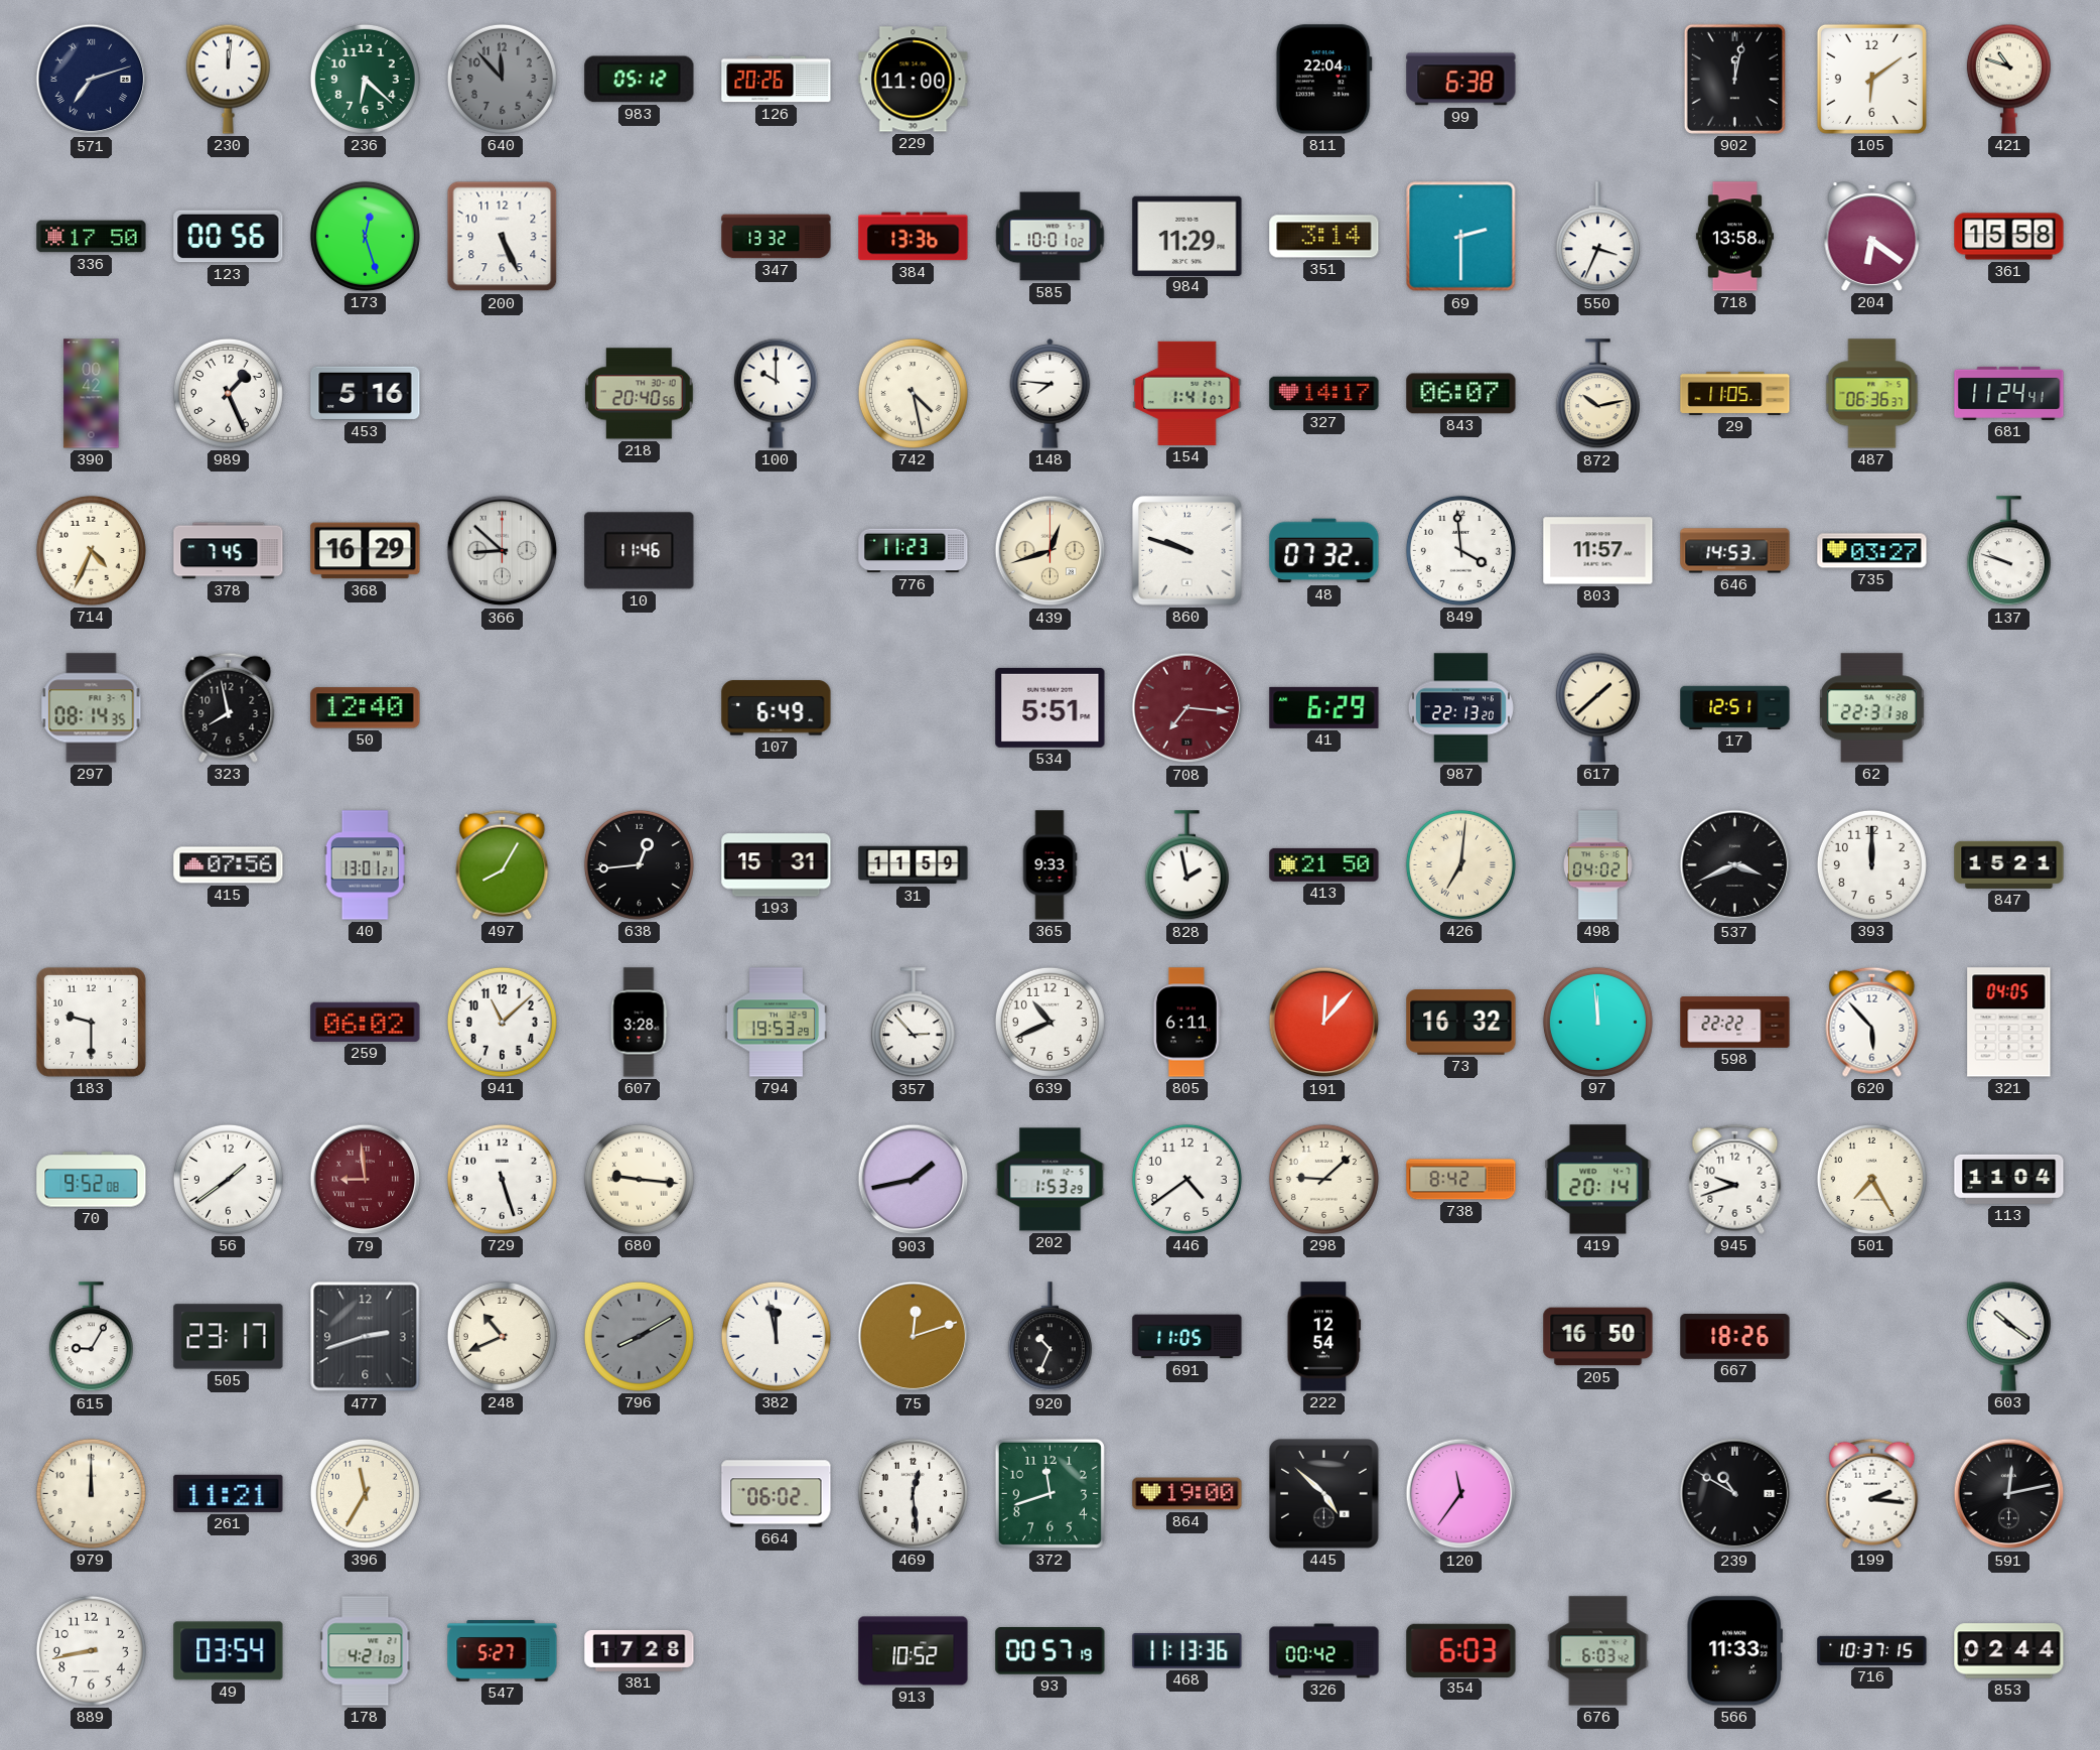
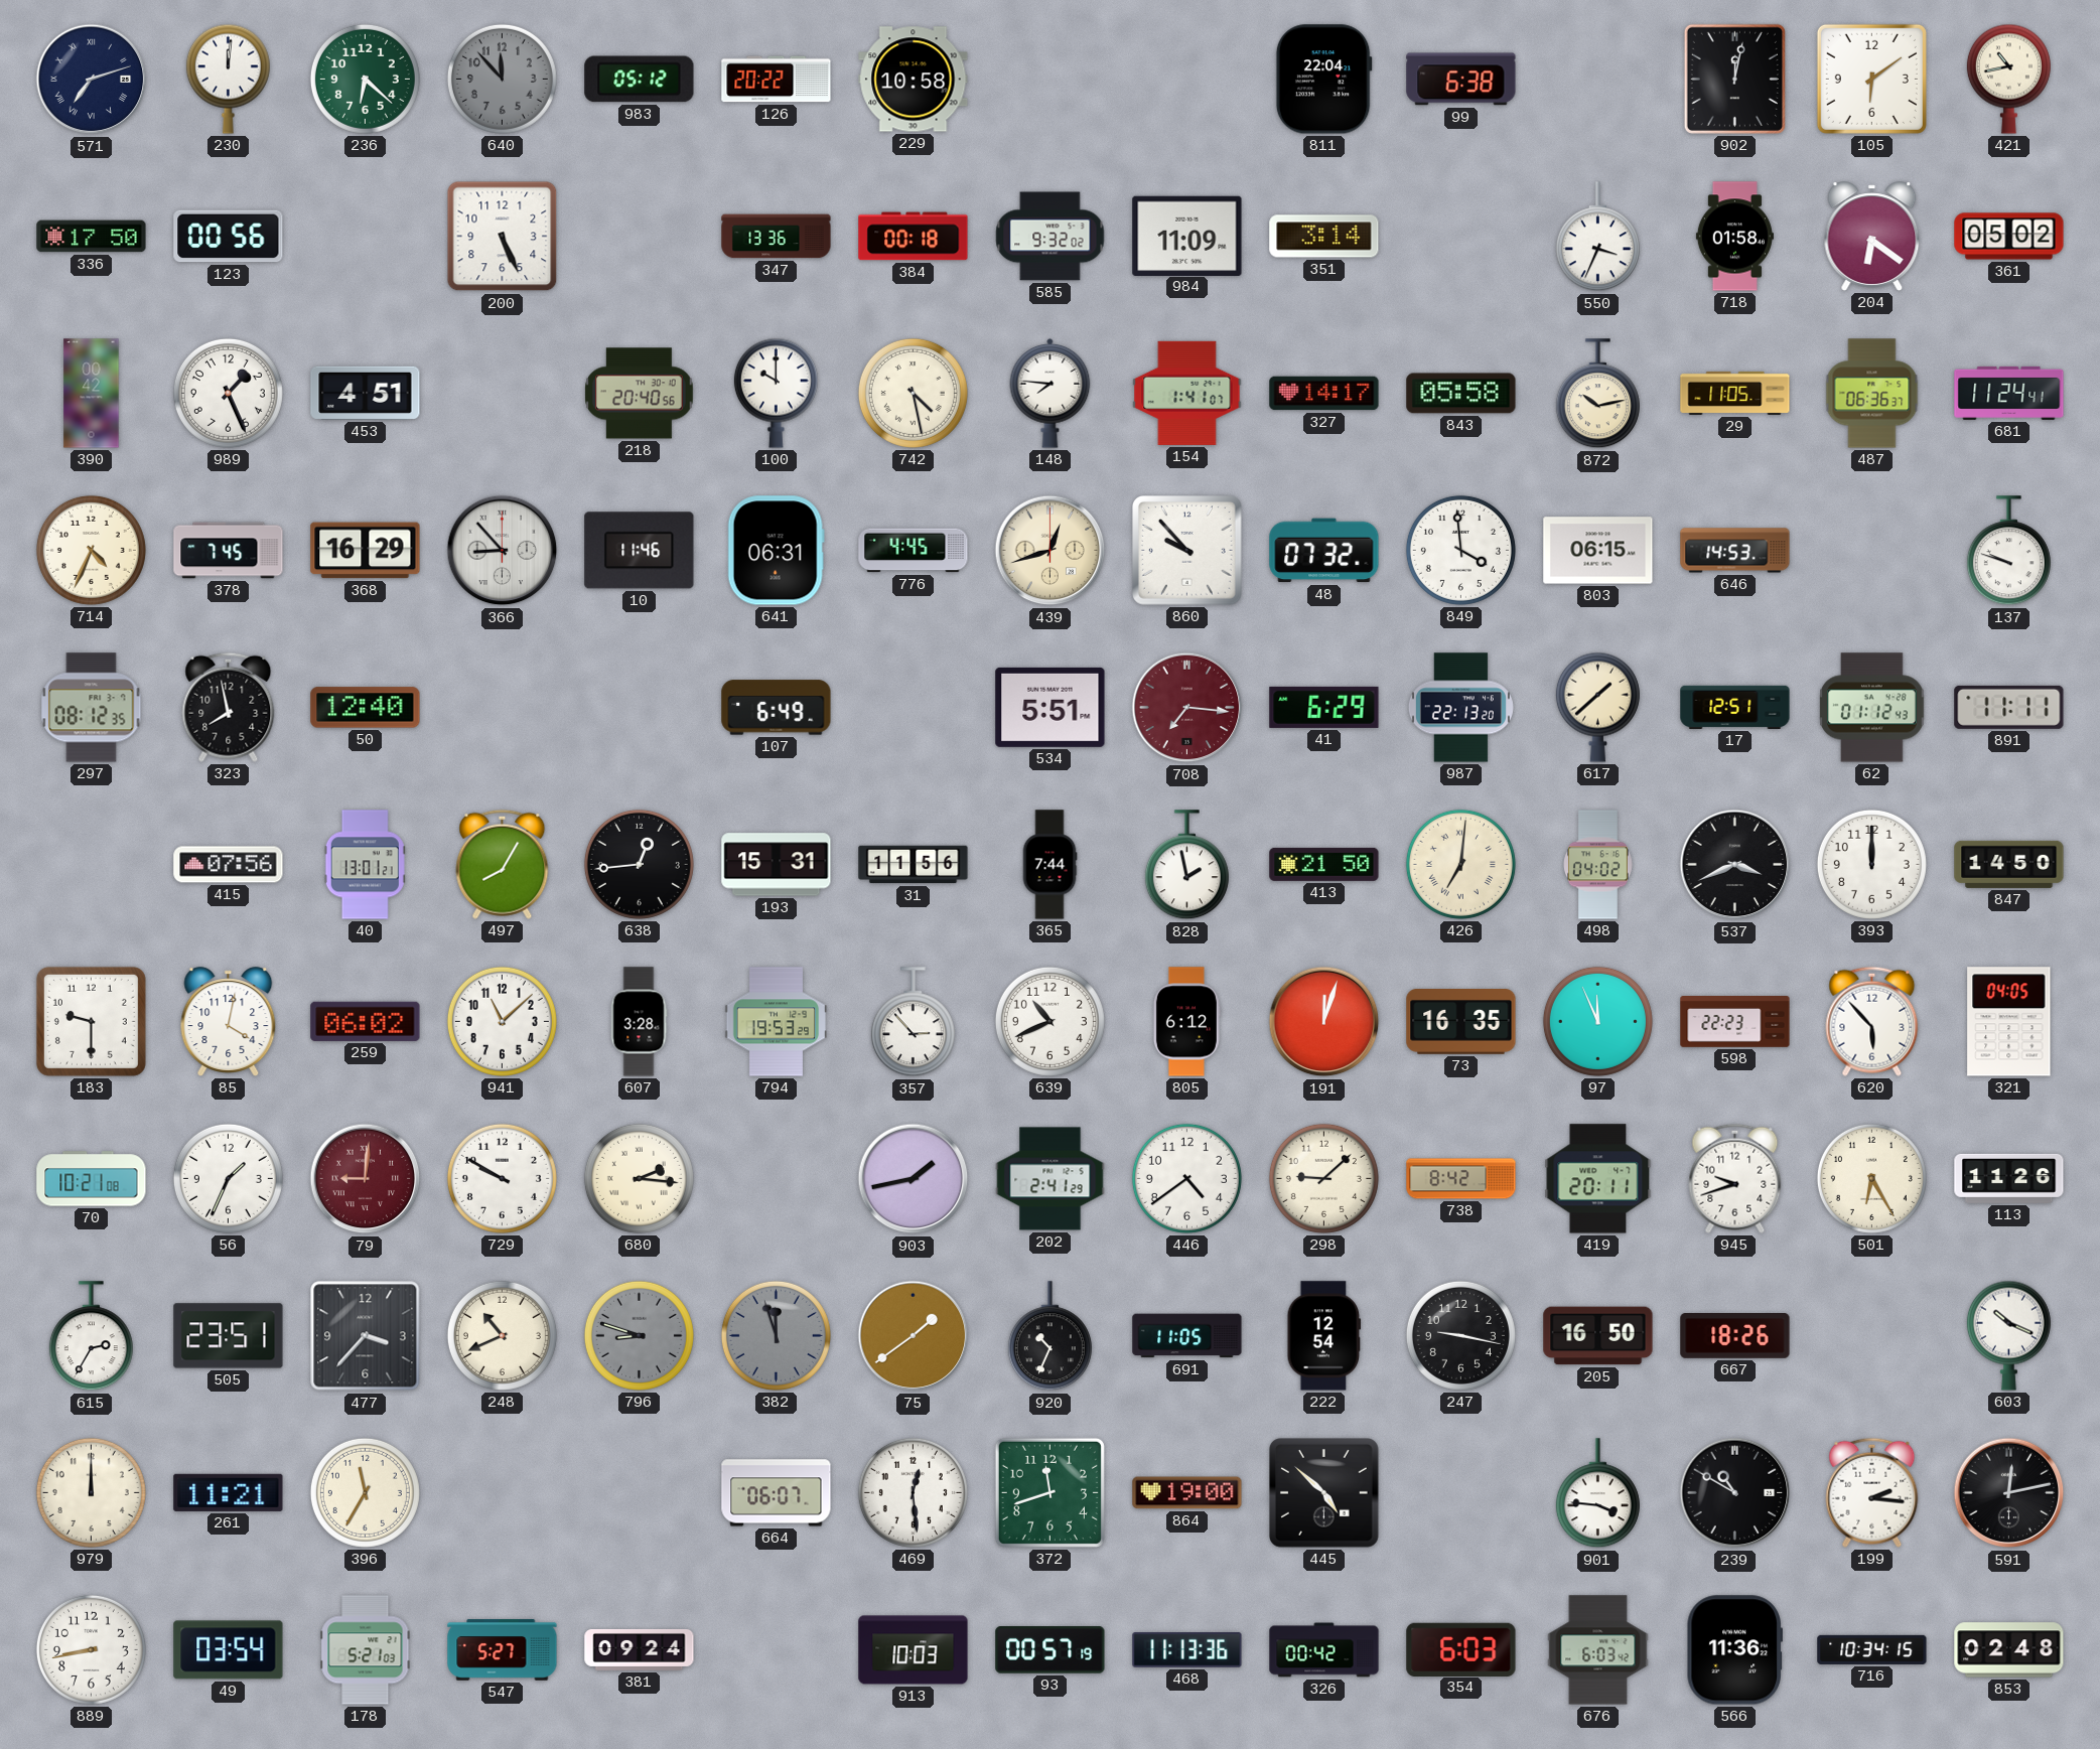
126: 20:26 -> 20:22 (777, 80)
229: 11:00 -> 10:58 (914, 80)
421: 10:48 -> 10:43 (2008, 79)
173: 12:27 -> none (365, 236)
347: 13:32 -> 13:36 (777, 237)
384: 13:36 -> 00:18 (914, 237)
585: 10:01 -> 9:32 (1051, 237)
984: 11:29 -> 11:09 (1187, 236)
69: 2:30 -> none (1461, 237)
718: 13:58 -> 01:58 (1734, 237)
361: 15:58 -> 05:02 (2009, 237)
453: 5:16 -> 4:51 (366, 393)
843: 06:07 -> 05:58 (1461, 394)
366: 8:52 -> 8:53 (503, 551)
641: none -> 06:31 (776, 551)
776: 11:23 -> 4:45 (914, 551)
860: 9:48 -> 9:53 (1187, 551)
803: 11:57 -> 06:15 (1598, 551)
735: 03:27 -> none (1872, 551)
297: 08:14 -> 08:12 (92, 708)
62: 22:31 -> 01:12 (1872, 708)
891: none -> 11:11 (2009, 707)
31: 11:59 -> 11:56 (914, 865)
365: 9:33 -> 7:44 (1049, 865)
847: 15:21 -> 14:50 (2009, 864)
85: none -> 4:02 (229, 1022)
805: 6:11 -> 6:12 (1186, 1022)
191: 12:07 -> 12:03 (1324, 1022)
73: 16:32 -> 16:35 (1461, 1022)
97: 11:59 -> 11:56 (1597, 1021)
598: 22:22 -> 22:23 (1735, 1022)
70: 9:52 -> 10:21 (92, 1179)
56: 1:39 -> 1:34 (228, 1178)
79: 8:59 -> 9:01 (366, 1179)
729: 5:27 -> 9:50 (502, 1178)
680: 9:16 -> 2:16 (639, 1178)
202: 1:53 -> 2:41 (1051, 1179)
419: 20:14 -> 20:11 (1598, 1179)
501: 7:25 -> 6:25 (1871, 1178)
113: 11:04 -> 11:26 (2009, 1178)
615: 9:05 -> 2:35 (91, 1336)
505: 23:17 -> 23:51 (229, 1336)
477: 2:42 -> 3:37 (366, 1336)
796: 8:10 -> 8:48 (639, 1335)
382: 11:58 -> 11:57 (776, 1335)
382 dial: white -> grey (776, 1335)
75: 12:12 -> 1:39 (914, 1336)
247: none -> 9:17 (1460, 1335)
603: 10:21 -> 10:19 (2008, 1335)
664: 06:02 -> 06:07 (777, 1493)
120: 11:36 -> none (1461, 1494)
901: none -> 3:46 (1597, 1493)
178: 4:21 -> 5:21 (366, 1650)
381: 17:28 -> 09:24 (640, 1649)
913: 10:52 -> 10:03 (914, 1650)
566: 11:33 -> 11:36 (1734, 1650)
716: 10:37 -> 10:34 (1872, 1649)
853: 02:44 -> 02:48 (2009, 1650)
